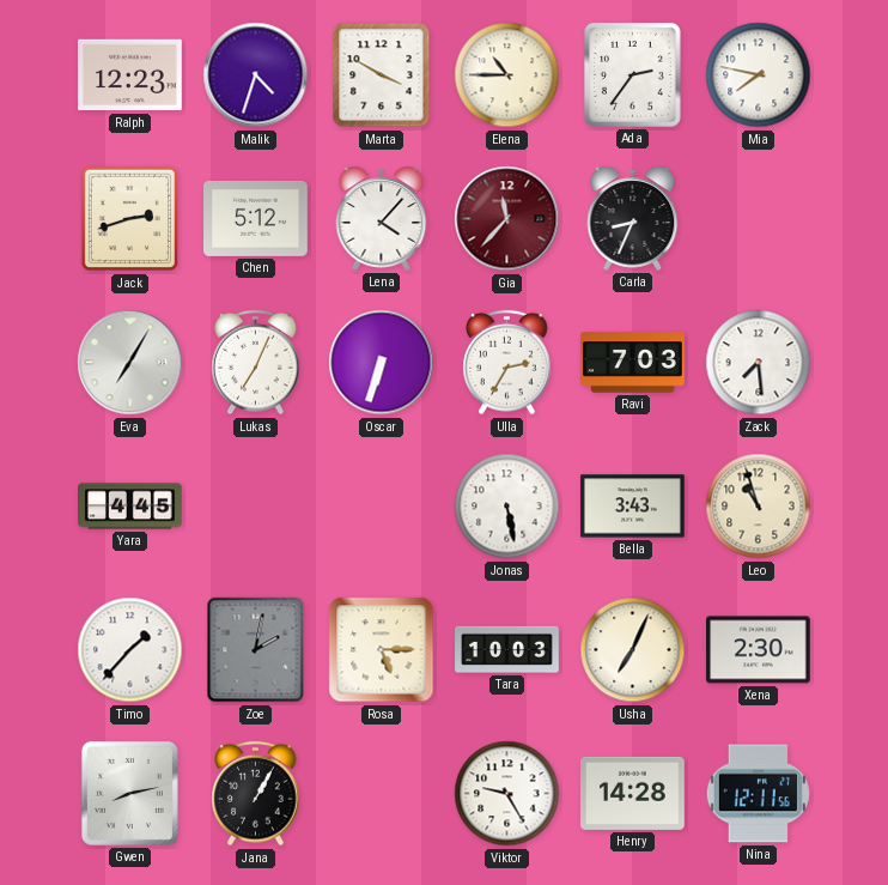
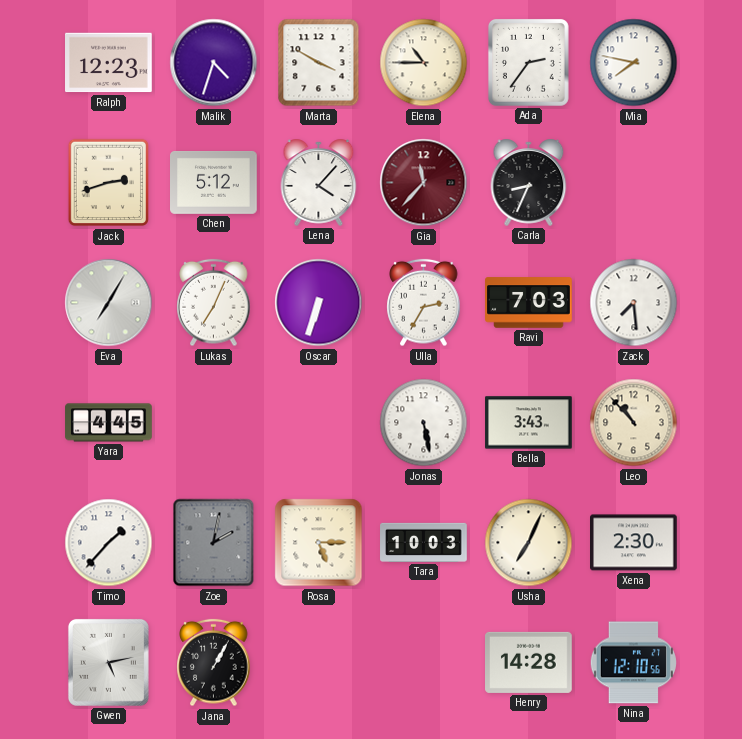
Leo: 10:57 -> 10:53 (634, 423)
Gwen: 8:13 -> 5:13 (108, 662)
Viktor: 9:25 -> none (507, 794)
Nina: 12:11 -> 12:10 (633, 663)
